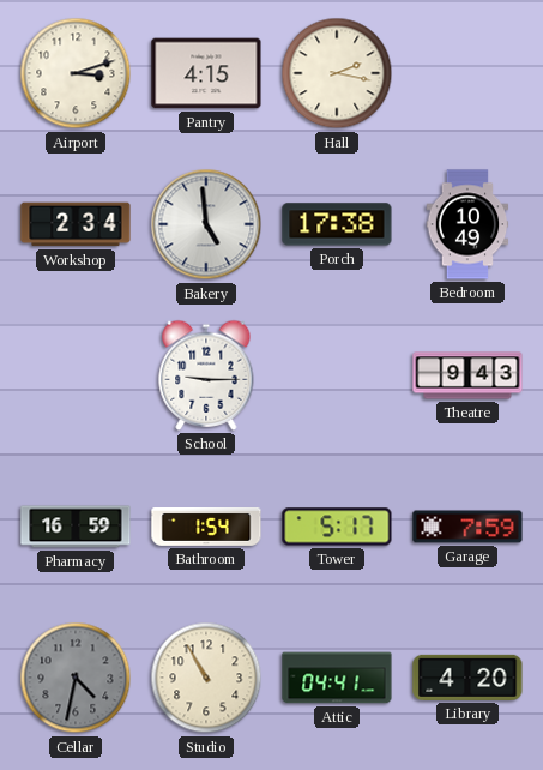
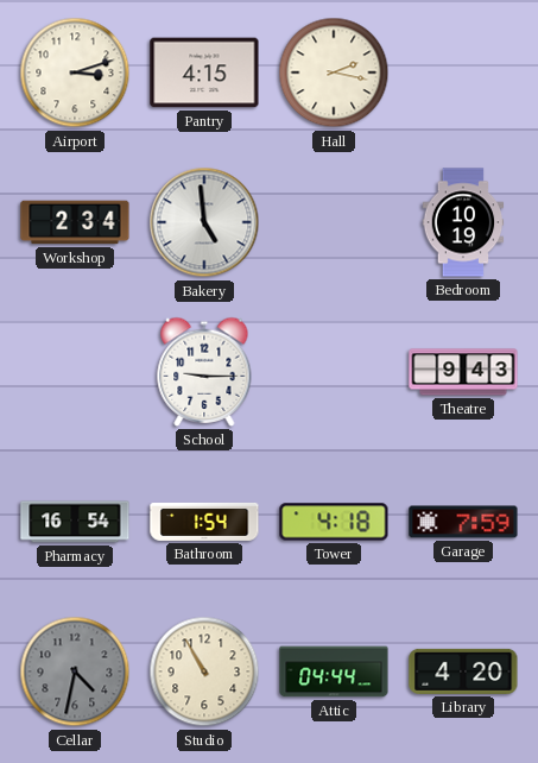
Porch: 17:38 -> none (337, 224)
Bedroom: 10:49 -> 10:19 (463, 222)
Pharmacy: 16:59 -> 16:54 (75, 522)
Tower: 5:17 -> 4:18 (334, 522)
Attic: 04:41 -> 04:44 (334, 671)
